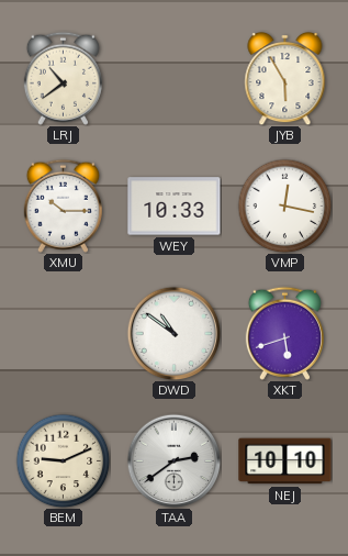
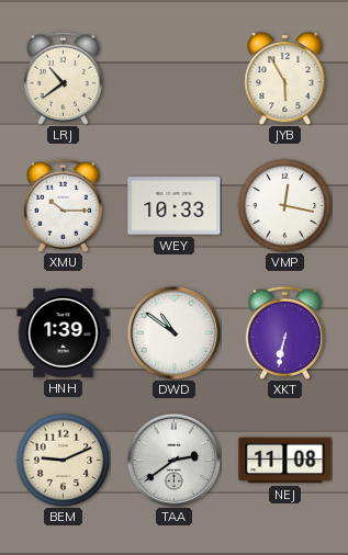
HNH: none -> 1:39 (64, 332)
XKT: 5:42 -> 6:32 (284, 332)
NEJ: 10:10 -> 11:08 (285, 461)
